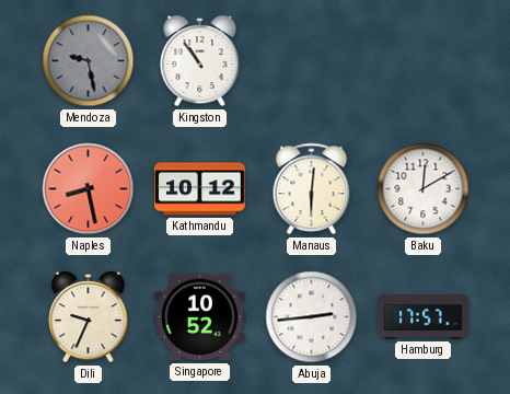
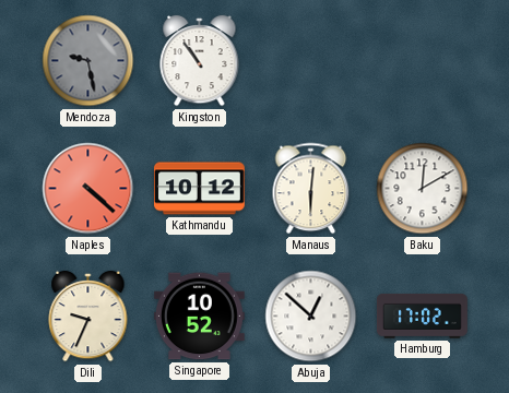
Naples: 8:28 -> 4:22 (88, 189)
Abuja: 2:44 -> 12:52 (311, 317)
Hamburg: 17:57 -> 17:02 (422, 315)
